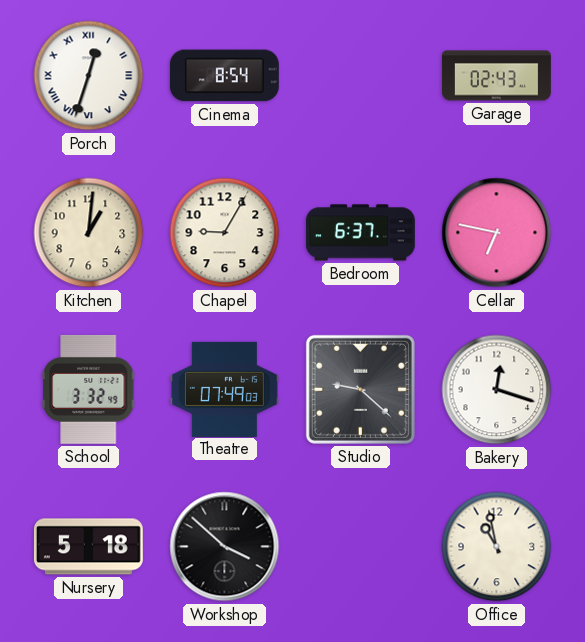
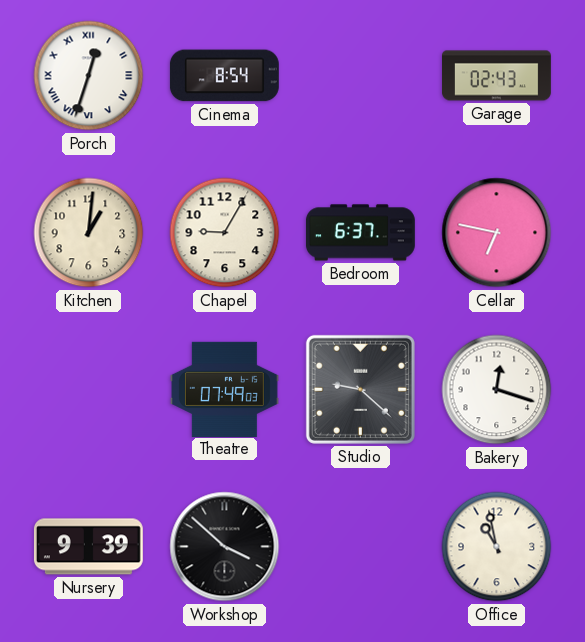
School: 3:32 -> none (89, 389)
Nursery: 5:18 -> 9:39 (88, 547)
